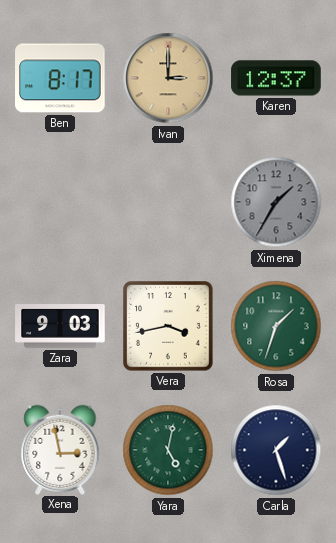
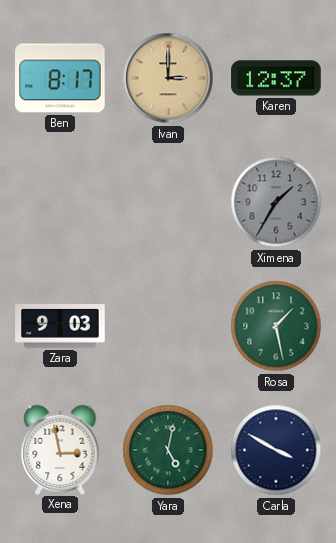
Vera: 3:43 -> none (168, 326)
Rosa: 1:33 -> 1:28 (276, 326)
Carla: 1:27 -> 3:50 (276, 450)
